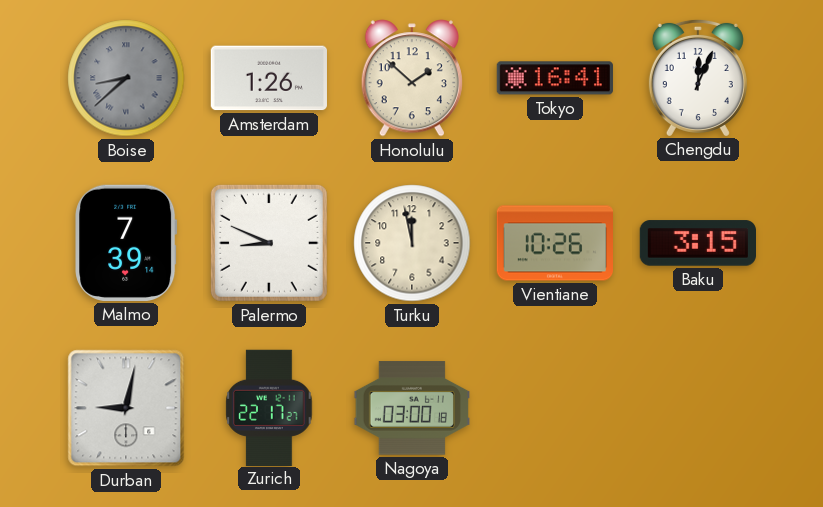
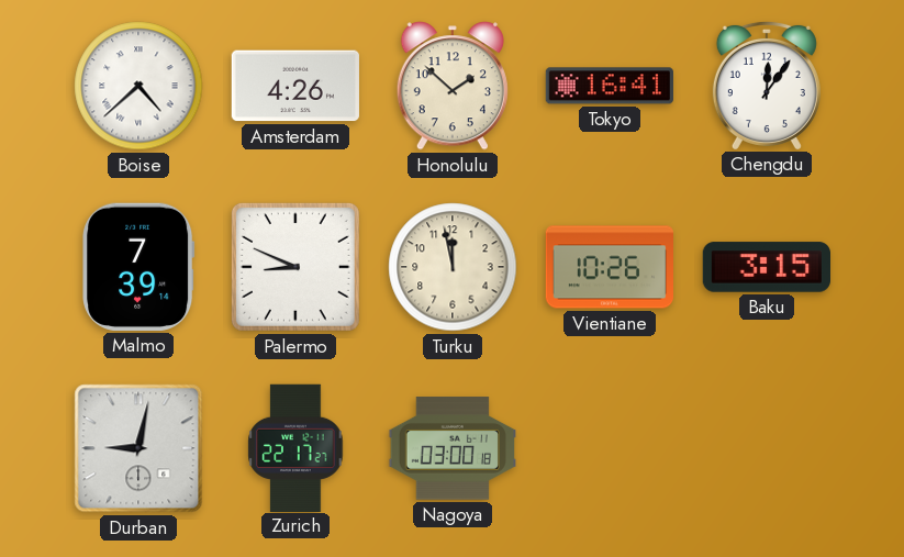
Boise: 8:38 -> 4:38 (138, 86)
Boise dial: grey -> white (138, 86)
Amsterdam: 1:26 -> 4:26 (294, 86)
Chengdu: 12:04 -> 12:06 (767, 85)
